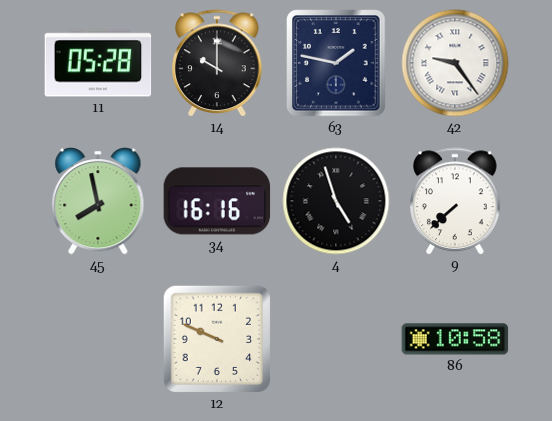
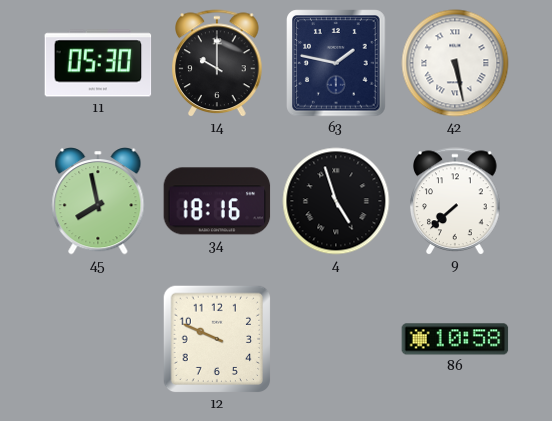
11: 05:28 -> 05:30 (98, 63)
42: 9:24 -> 5:28 (455, 63)
34: 16:16 -> 18:16 (217, 201)
